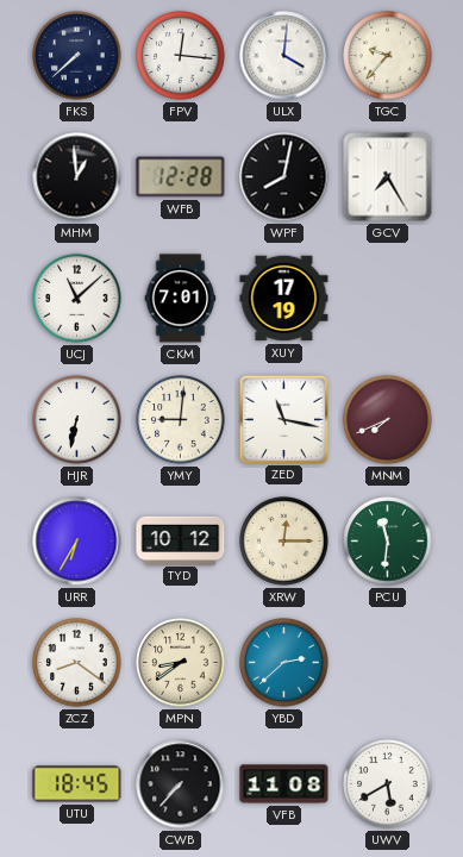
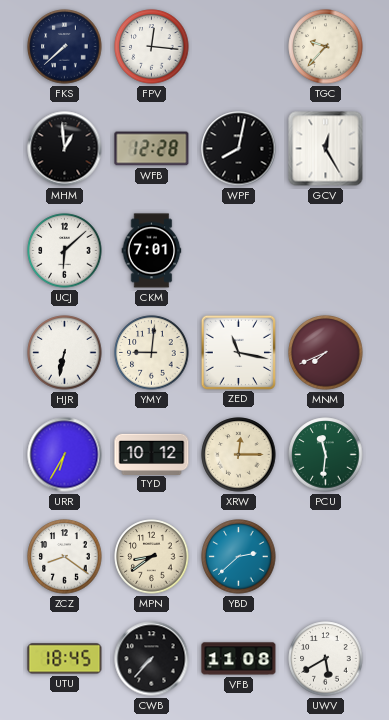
ULX: 4:01 -> none (284, 56)
GCV: 7:25 -> 12:25 (326, 149)
UCJ: 11:08 -> 6:08 (65, 251)
XUY: 17:19 -> none (284, 299)
